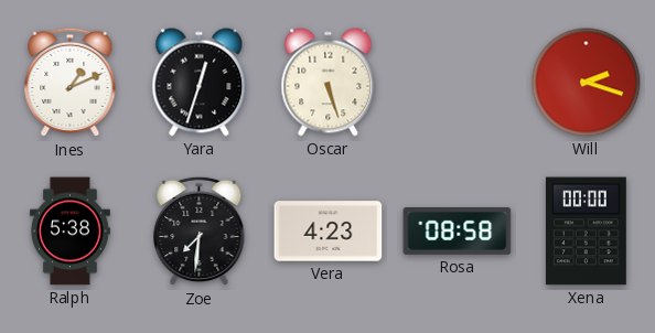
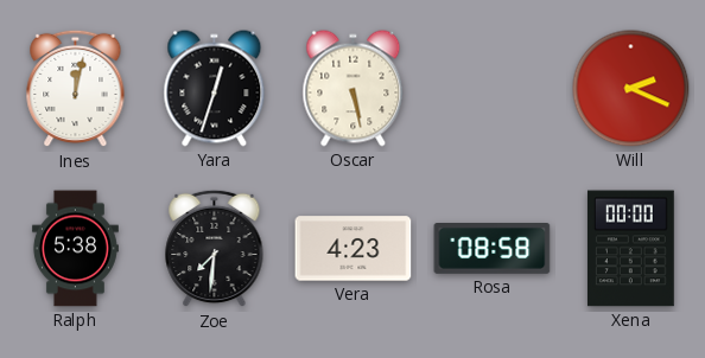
Ines: 1:11 -> 12:02 (76, 89)
Oscar: 5:27 -> 5:28 (354, 89)
Will: 2:18 -> 2:19 (631, 89)
